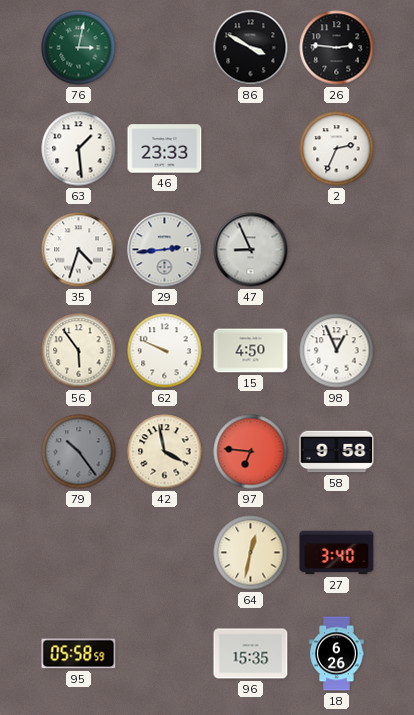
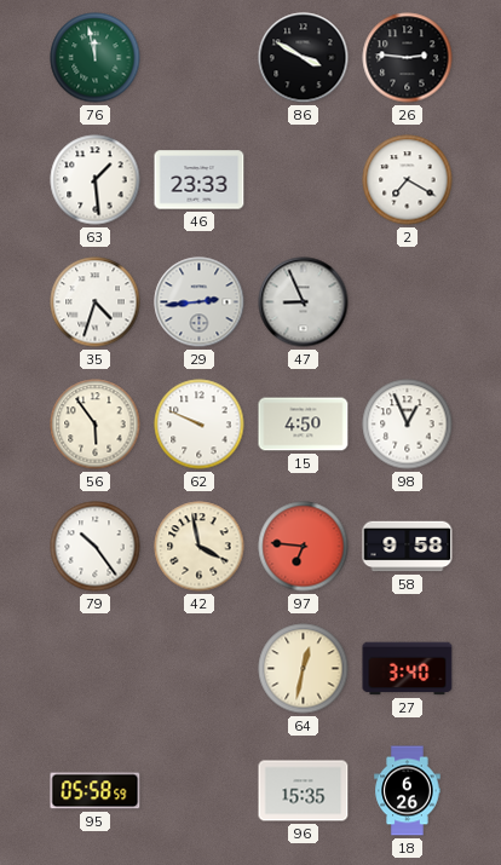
76: 3:02 -> 11:58 (96, 58)
2: 2:34 -> 7:20 (408, 180)
79 dial: grey -> white (96, 547)
